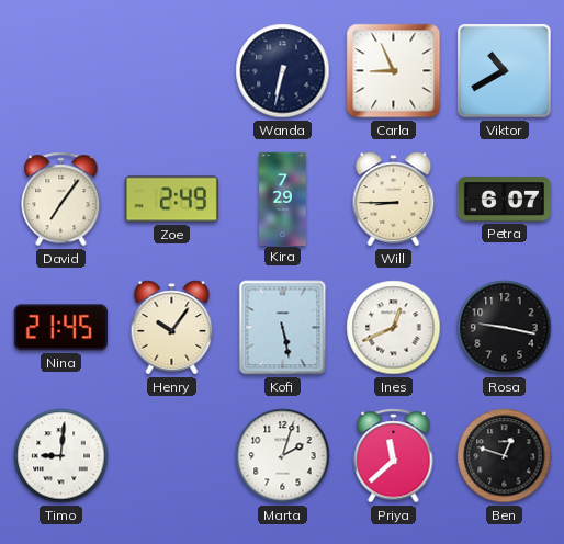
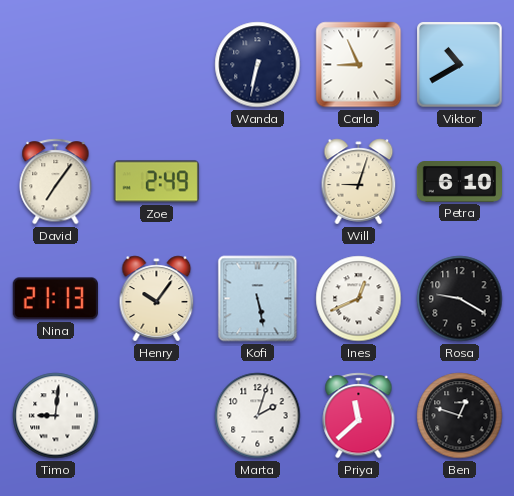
Kira: 7:29 -> none (283, 199)
Will: 8:45 -> 9:03 (359, 182)
Petra: 6:07 -> 6:10 (459, 182)
Nina: 21:45 -> 21:13 (55, 299)
Rosa: 9:17 -> 9:20 (460, 299)
